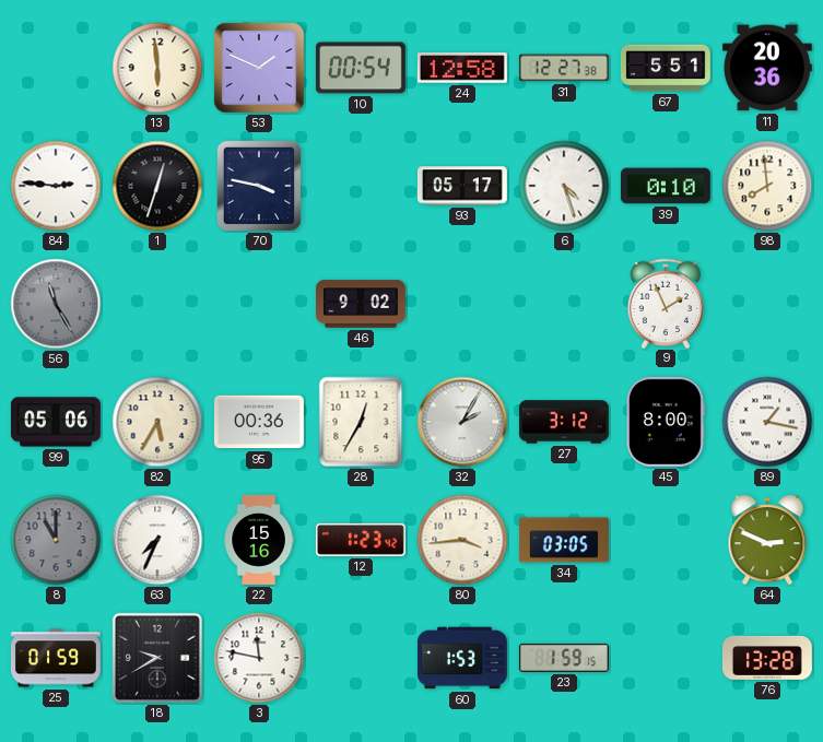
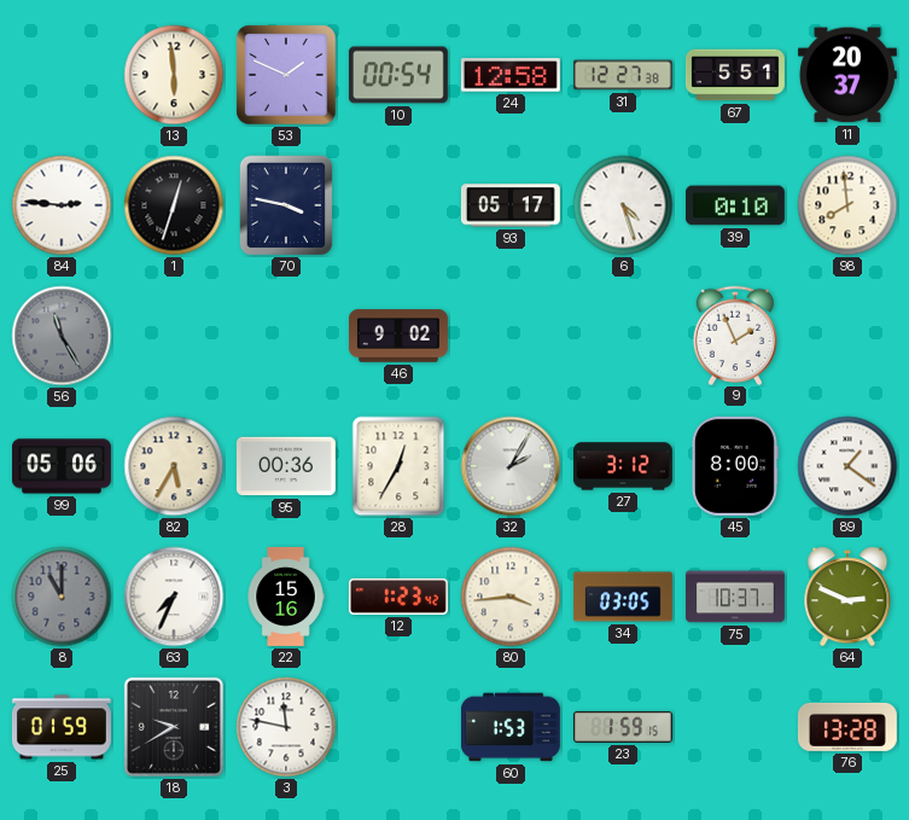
11: 20:36 -> 20:37 (847, 75)
89: 1:17 -> 1:21 (847, 466)
75: none -> 10:37 (735, 597)
